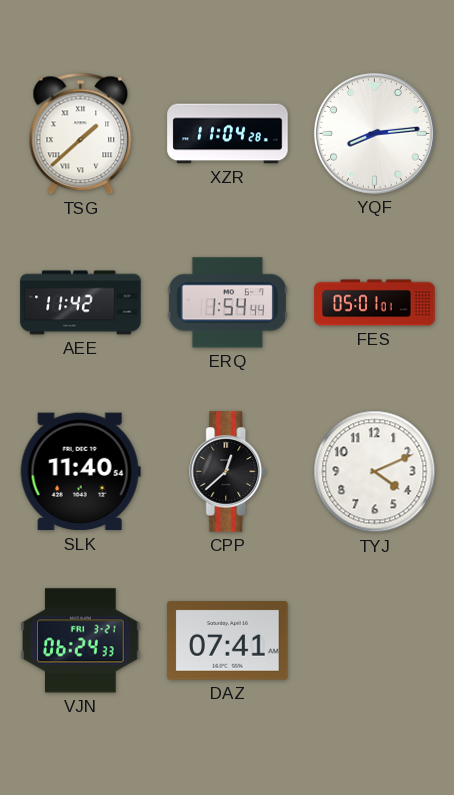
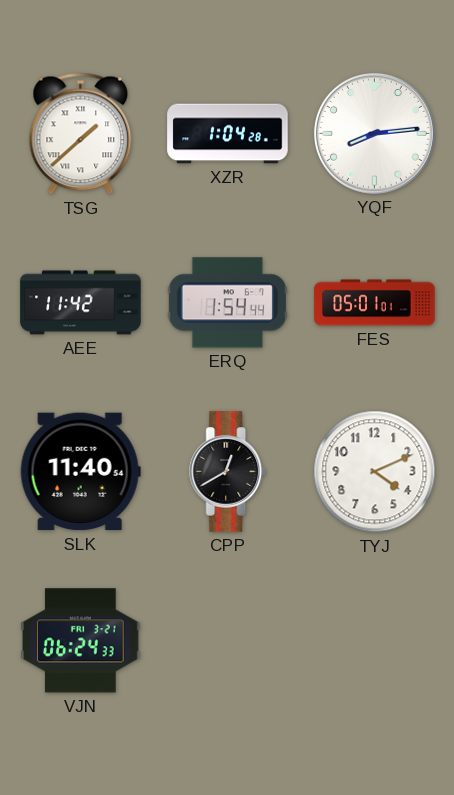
XZR: 11:04 -> 1:04 (228, 134)
CPP: 12:38 -> 12:40 (228, 472)
DAZ: 07:41 -> none (228, 641)
